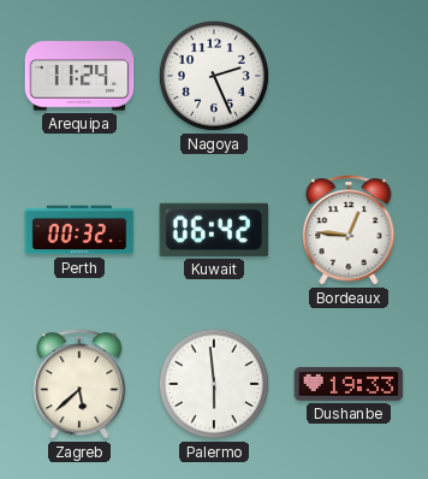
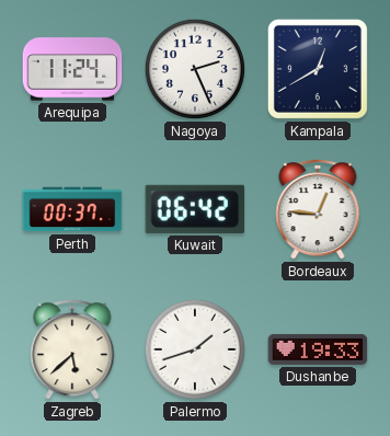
Kampala: none -> 12:40 (318, 69)
Perth: 00:32 -> 00:37 (72, 209)
Palermo: 5:59 -> 1:42 (195, 349)
